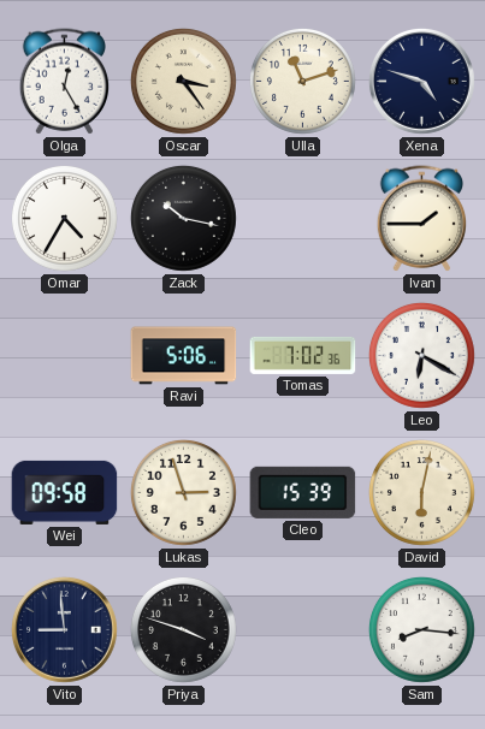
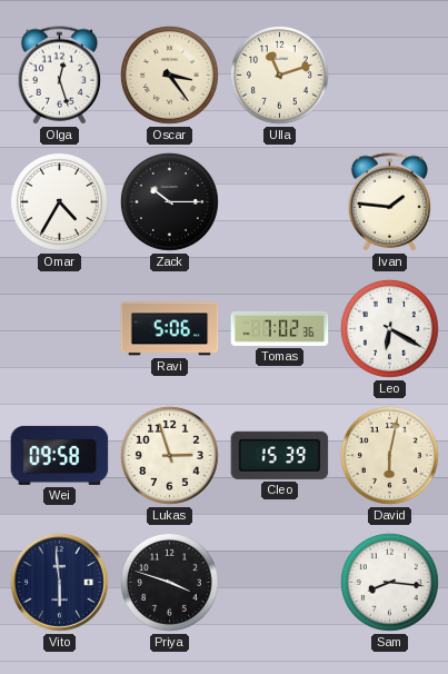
Olga: 12:25 -> 12:27 (60, 76)
Xena: 4:48 -> none (421, 81)
Zack: 10:17 -> 10:15 (169, 201)
Ivan: 1:45 -> 1:46 (390, 202)
Vito: 8:59 -> 5:59 (59, 582)
